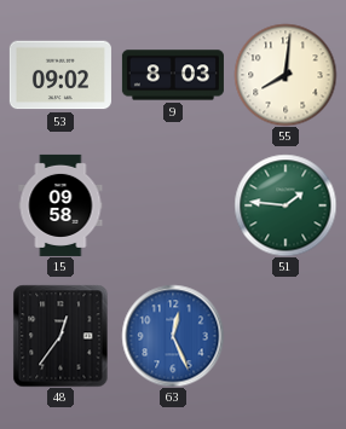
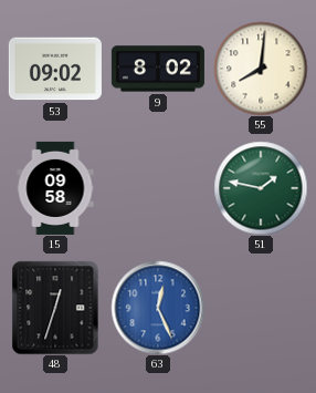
9: 8:03 -> 8:02 (158, 69)
51: 1:46 -> 1:47 (261, 188)
48: 12:36 -> 12:33 (55, 308)
